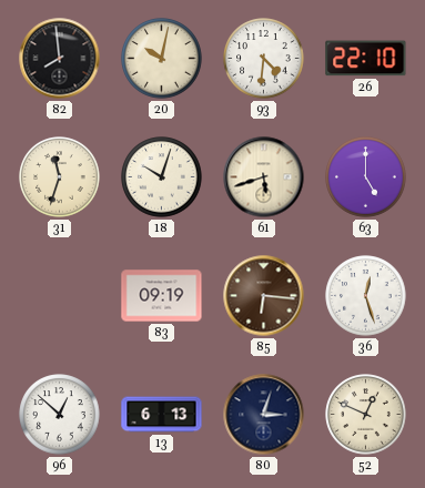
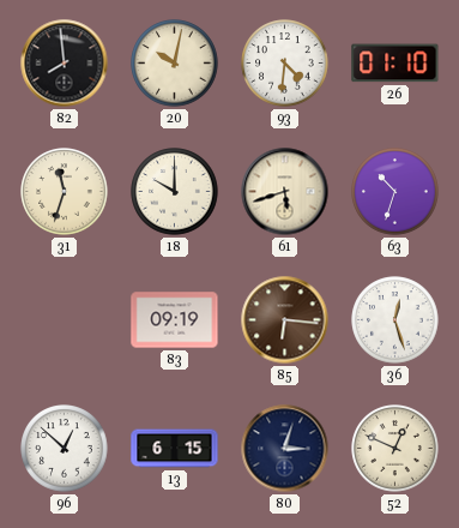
26: 22:10 -> 01:10 (395, 64)
18: 10:03 -> 10:00 (175, 192)
63: 5:00 -> 10:33 (395, 192)
13: 6:13 -> 6:15 (175, 449)
